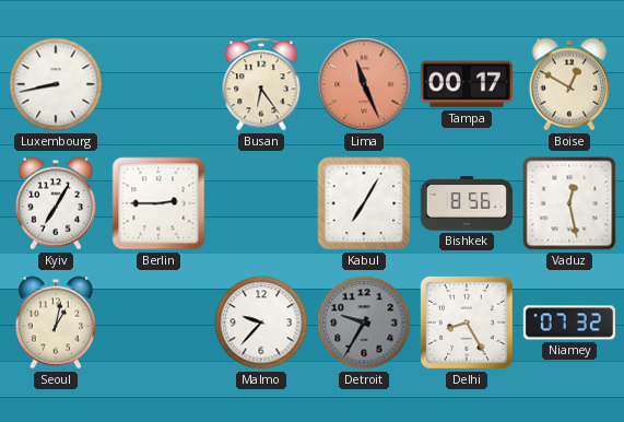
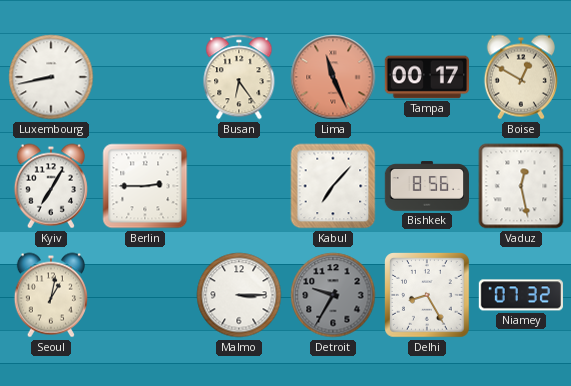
Kabul: 7:05 -> 7:07 (333, 186)
Malmo: 9:37 -> 3:15 (239, 295)
